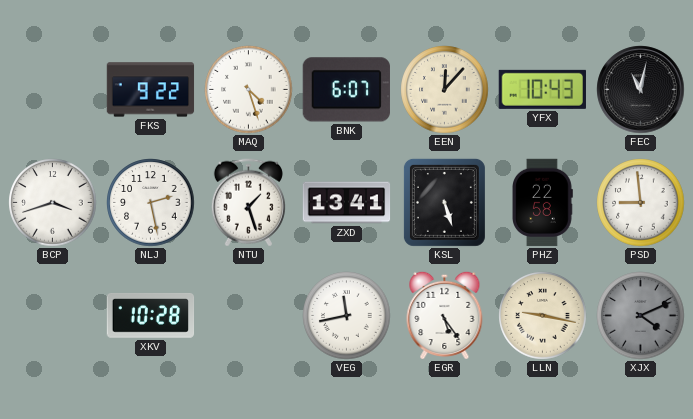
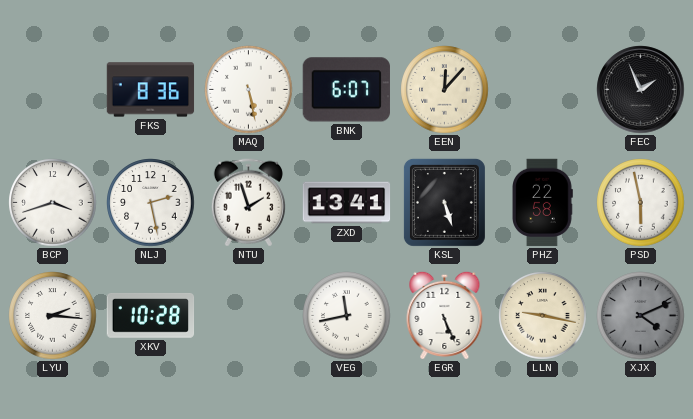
FKS: 9:22 -> 8:36 (151, 90)
MAQ: 4:27 -> 5:28 (249, 90)
YFX: 10:43 -> none (542, 89)
FEC: 11:02 -> 1:56 (641, 90)
NTU: 1:27 -> 1:57 (248, 203)
PSD: 8:59 -> 5:58 (641, 203)
LYU: none -> 2:16 (53, 316)
EGR: 5:24 -> 5:26 (445, 315)
